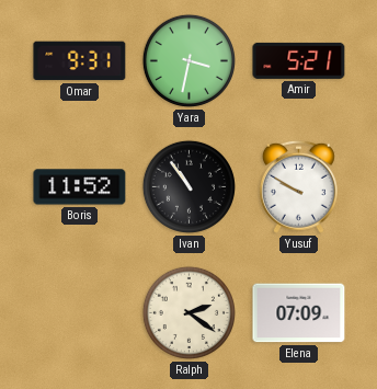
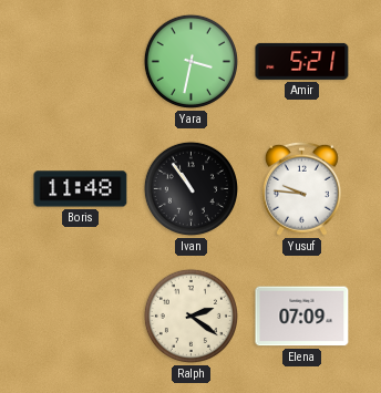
Omar: 9:31 -> none (80, 61)
Boris: 11:52 -> 11:48 (81, 189)
Yusuf: 9:50 -> 9:46 (301, 188)
